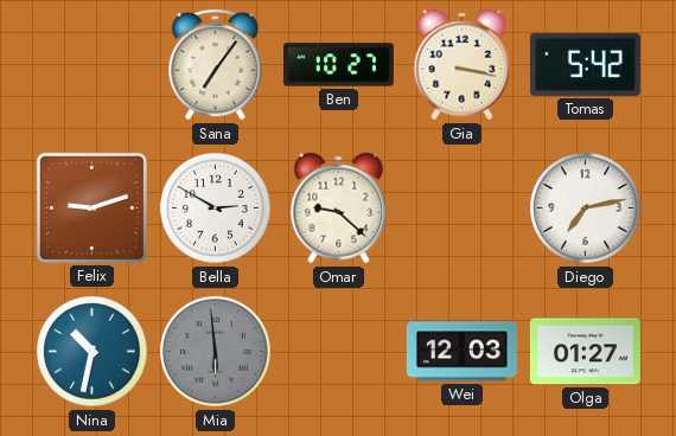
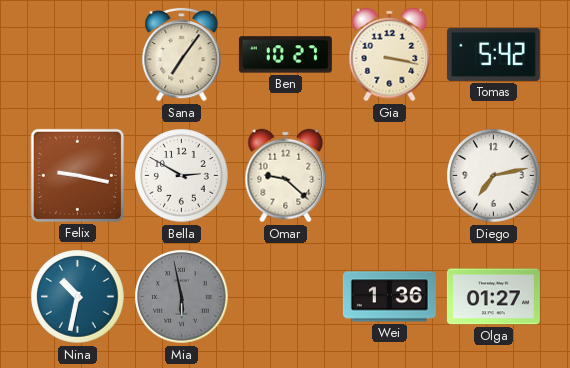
Felix: 9:12 -> 9:17 (77, 175)
Mia: 5:59 -> 5:58 (182, 297)
Wei: 12:03 -> 1:36 (389, 297)
